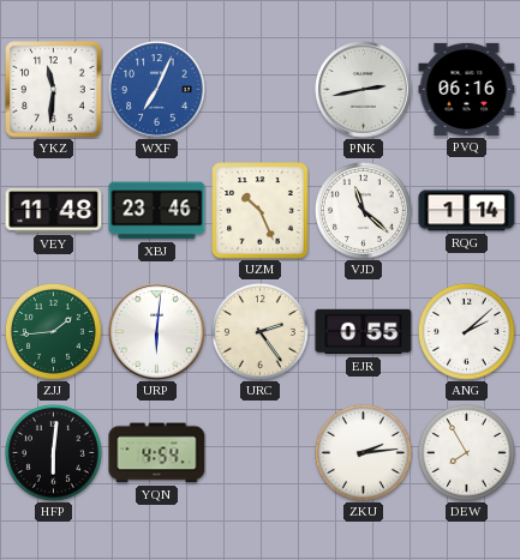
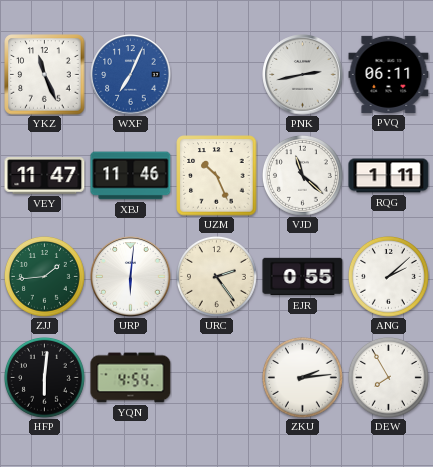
YKZ: 11:31 -> 11:26 (45, 75)
PVQ: 06:16 -> 06:11 (389, 74)
VEY: 11:48 -> 11:47 (45, 176)
XBJ: 23:46 -> 11:46 (131, 176)
RQG: 1:14 -> 1:11 (389, 176)
